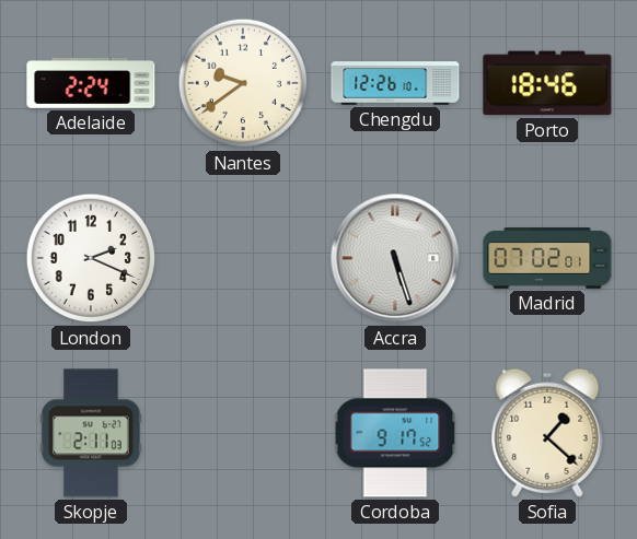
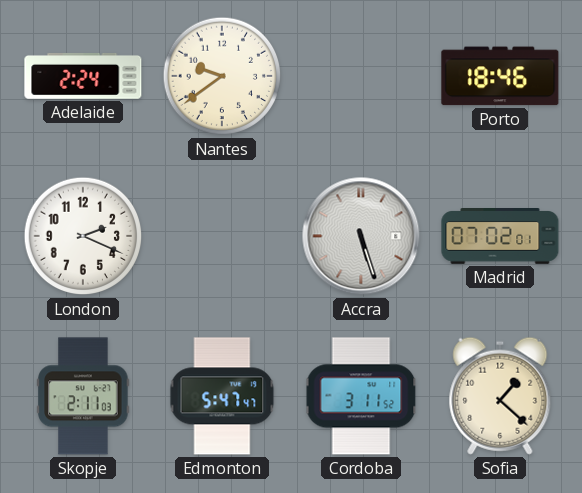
Chengdu: 12:26 -> none (395, 83)
Edmonton: none -> 5:47 (222, 396)
Cordoba: 9:17 -> 3:11 (361, 396)
